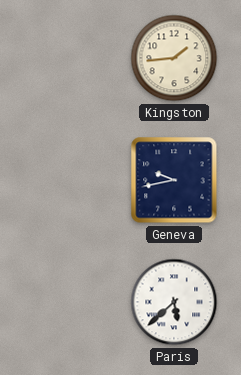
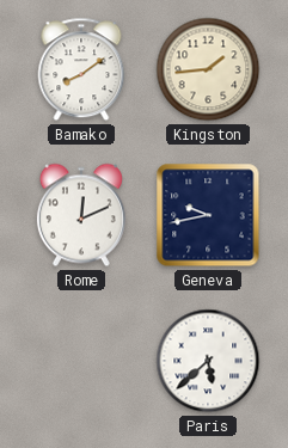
Bamako: none -> 8:09 (81, 69)
Rome: none -> 12:11 (81, 215)
